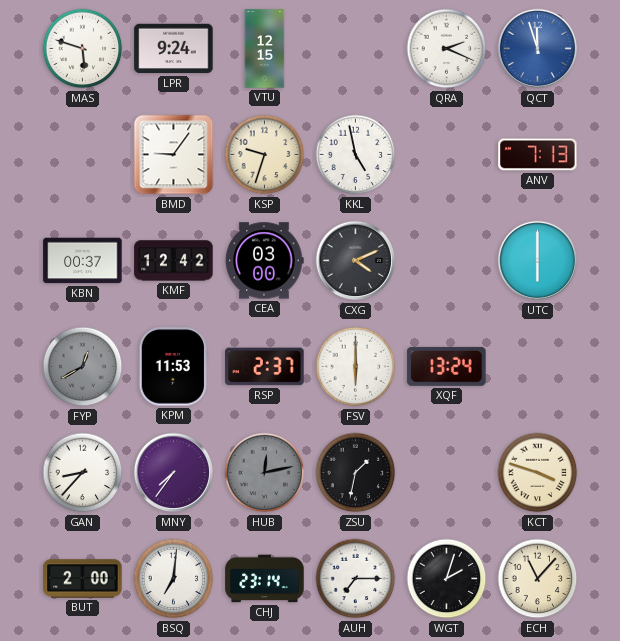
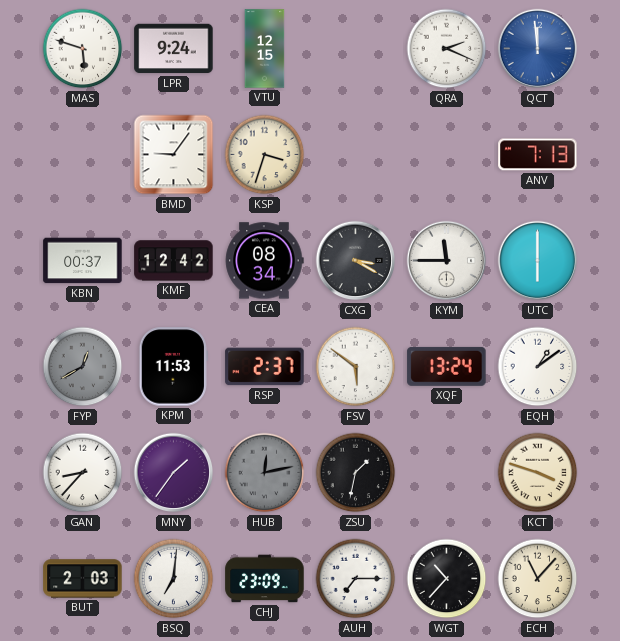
QCT: 11:57 -> 11:59 (538, 49)
KSP: 9:33 -> 3:33 (265, 155)
KKL: 4:58 -> none (356, 155)
CEA: 03:00 -> 08:34 (264, 261)
CXG: 4:11 -> 3:20 (356, 261)
KYM: none -> 11:45 (447, 261)
FSV: 6:00 -> 5:51 (356, 367)
EQH: none -> 1:09 (538, 367)
MNY: 7:36 -> 1:36 (174, 473)
BUT: 2:00 -> 2:03 (83, 579)
CHJ: 23:14 -> 23:09 (265, 579)
WGT: 2:03 -> 10:37 (447, 579)
